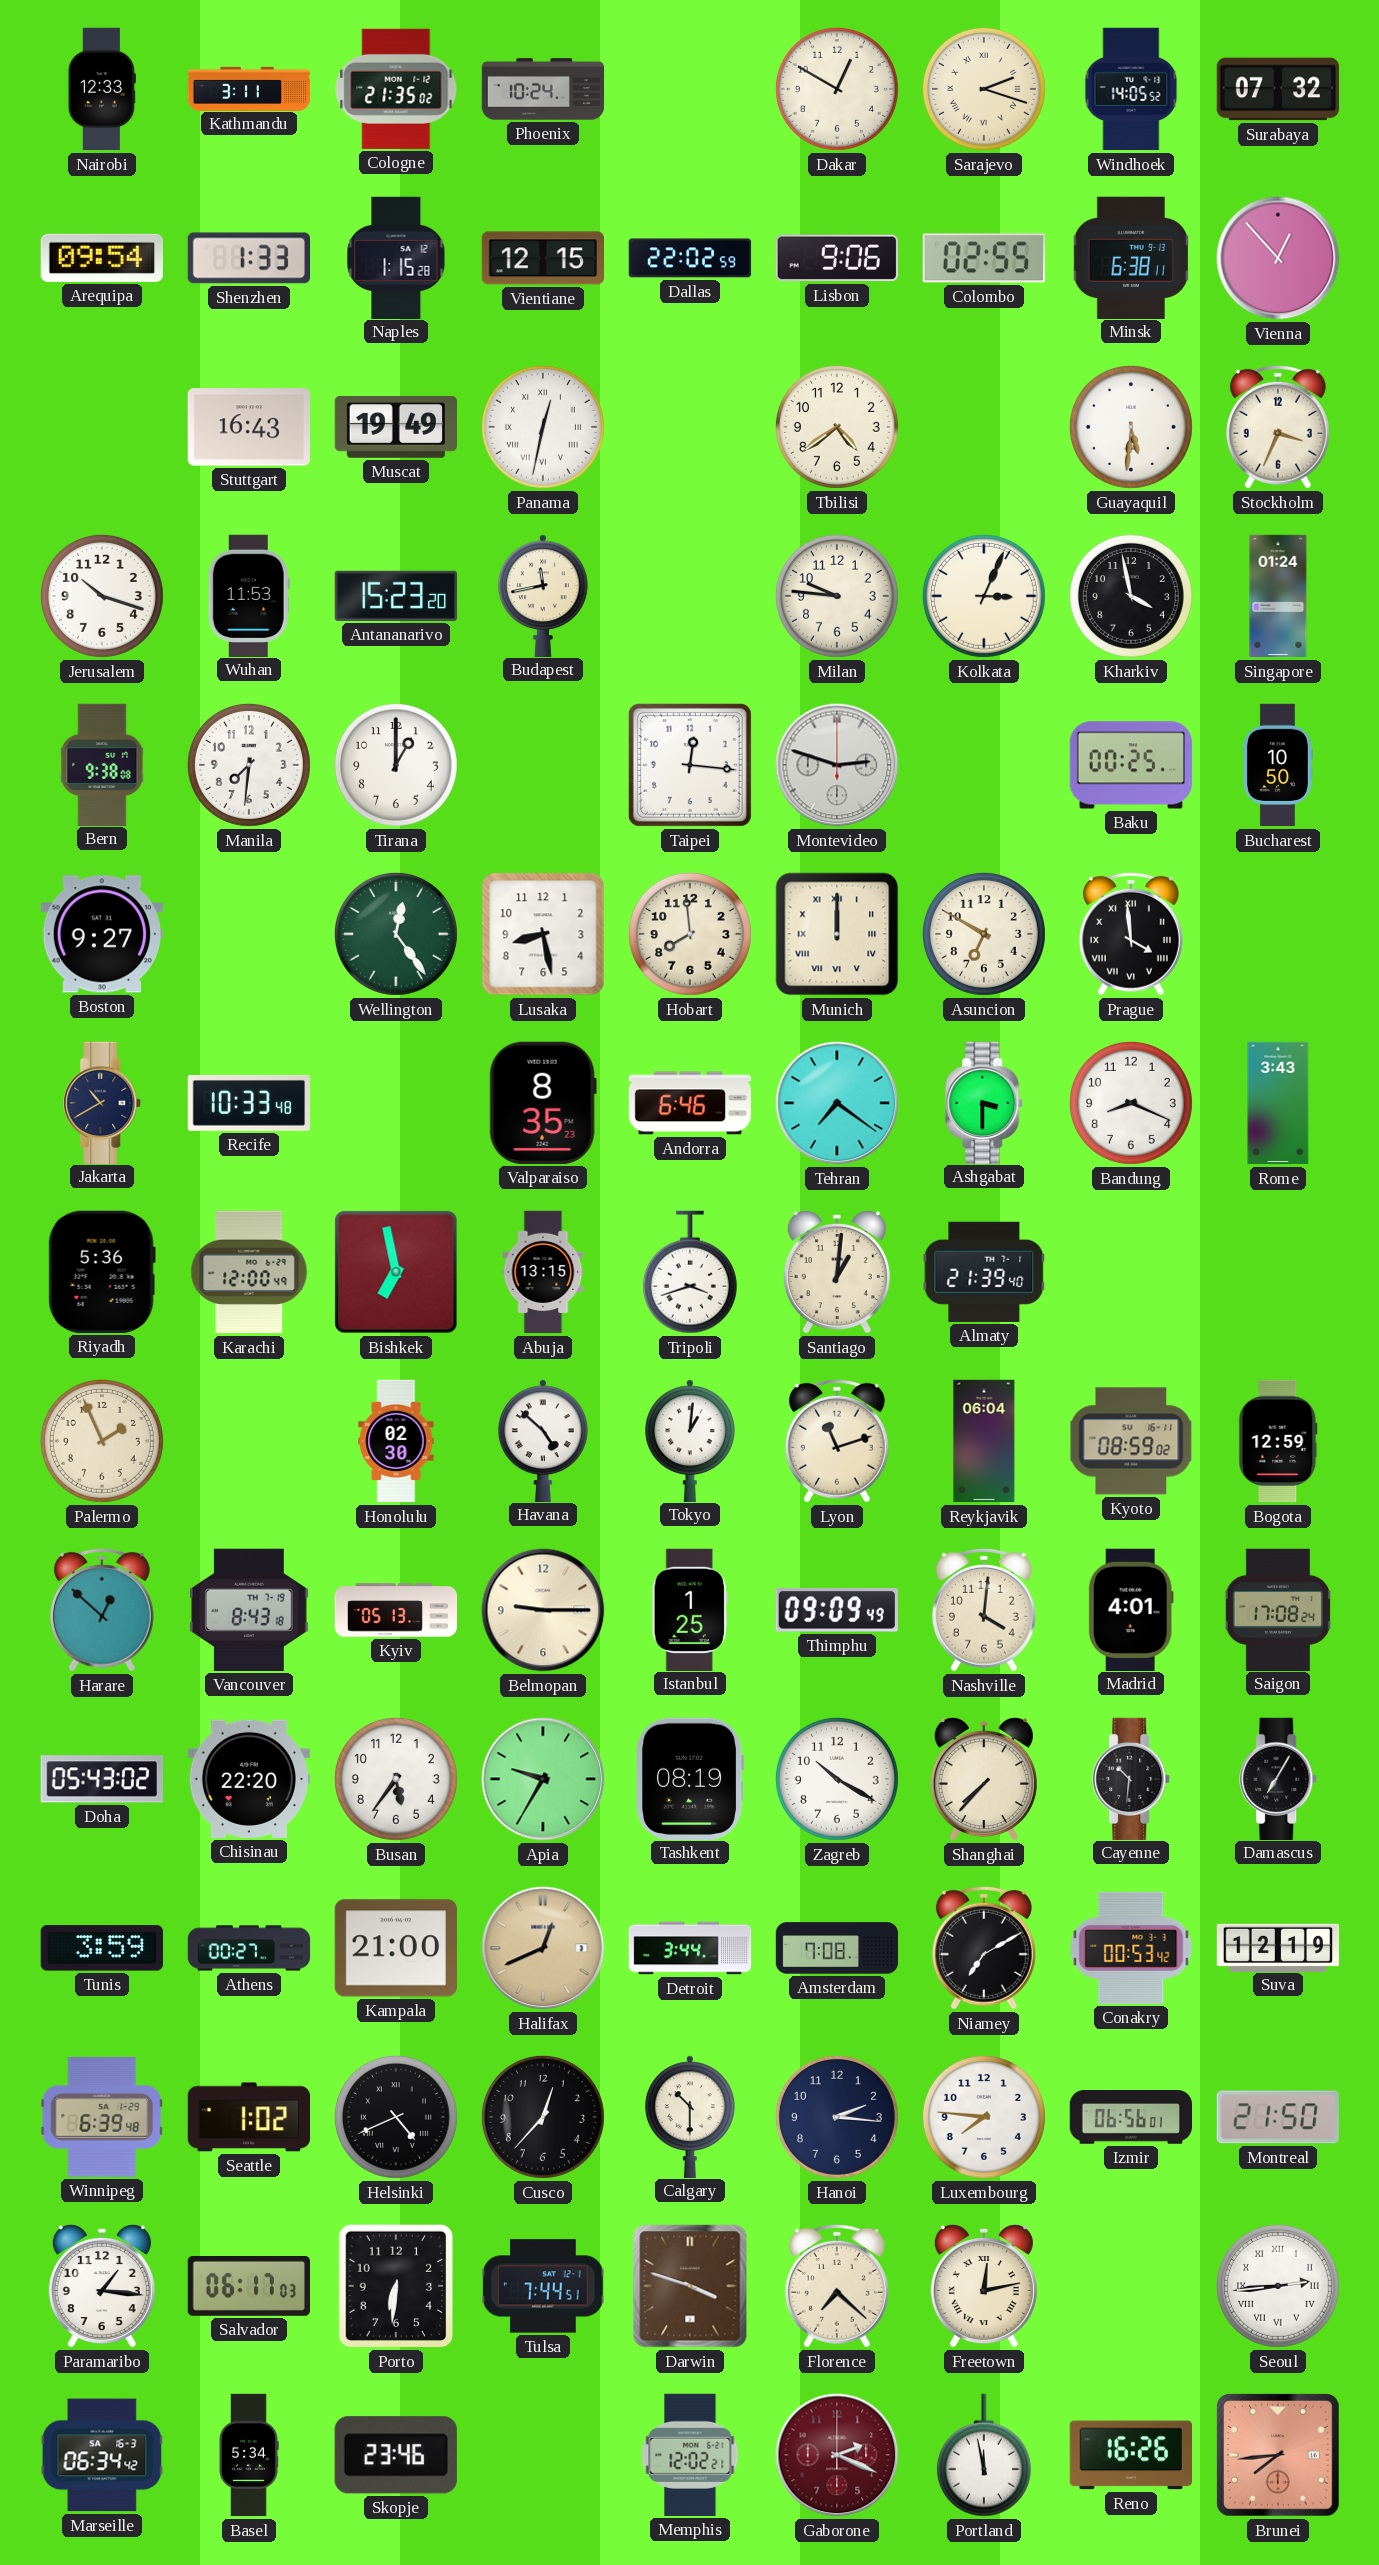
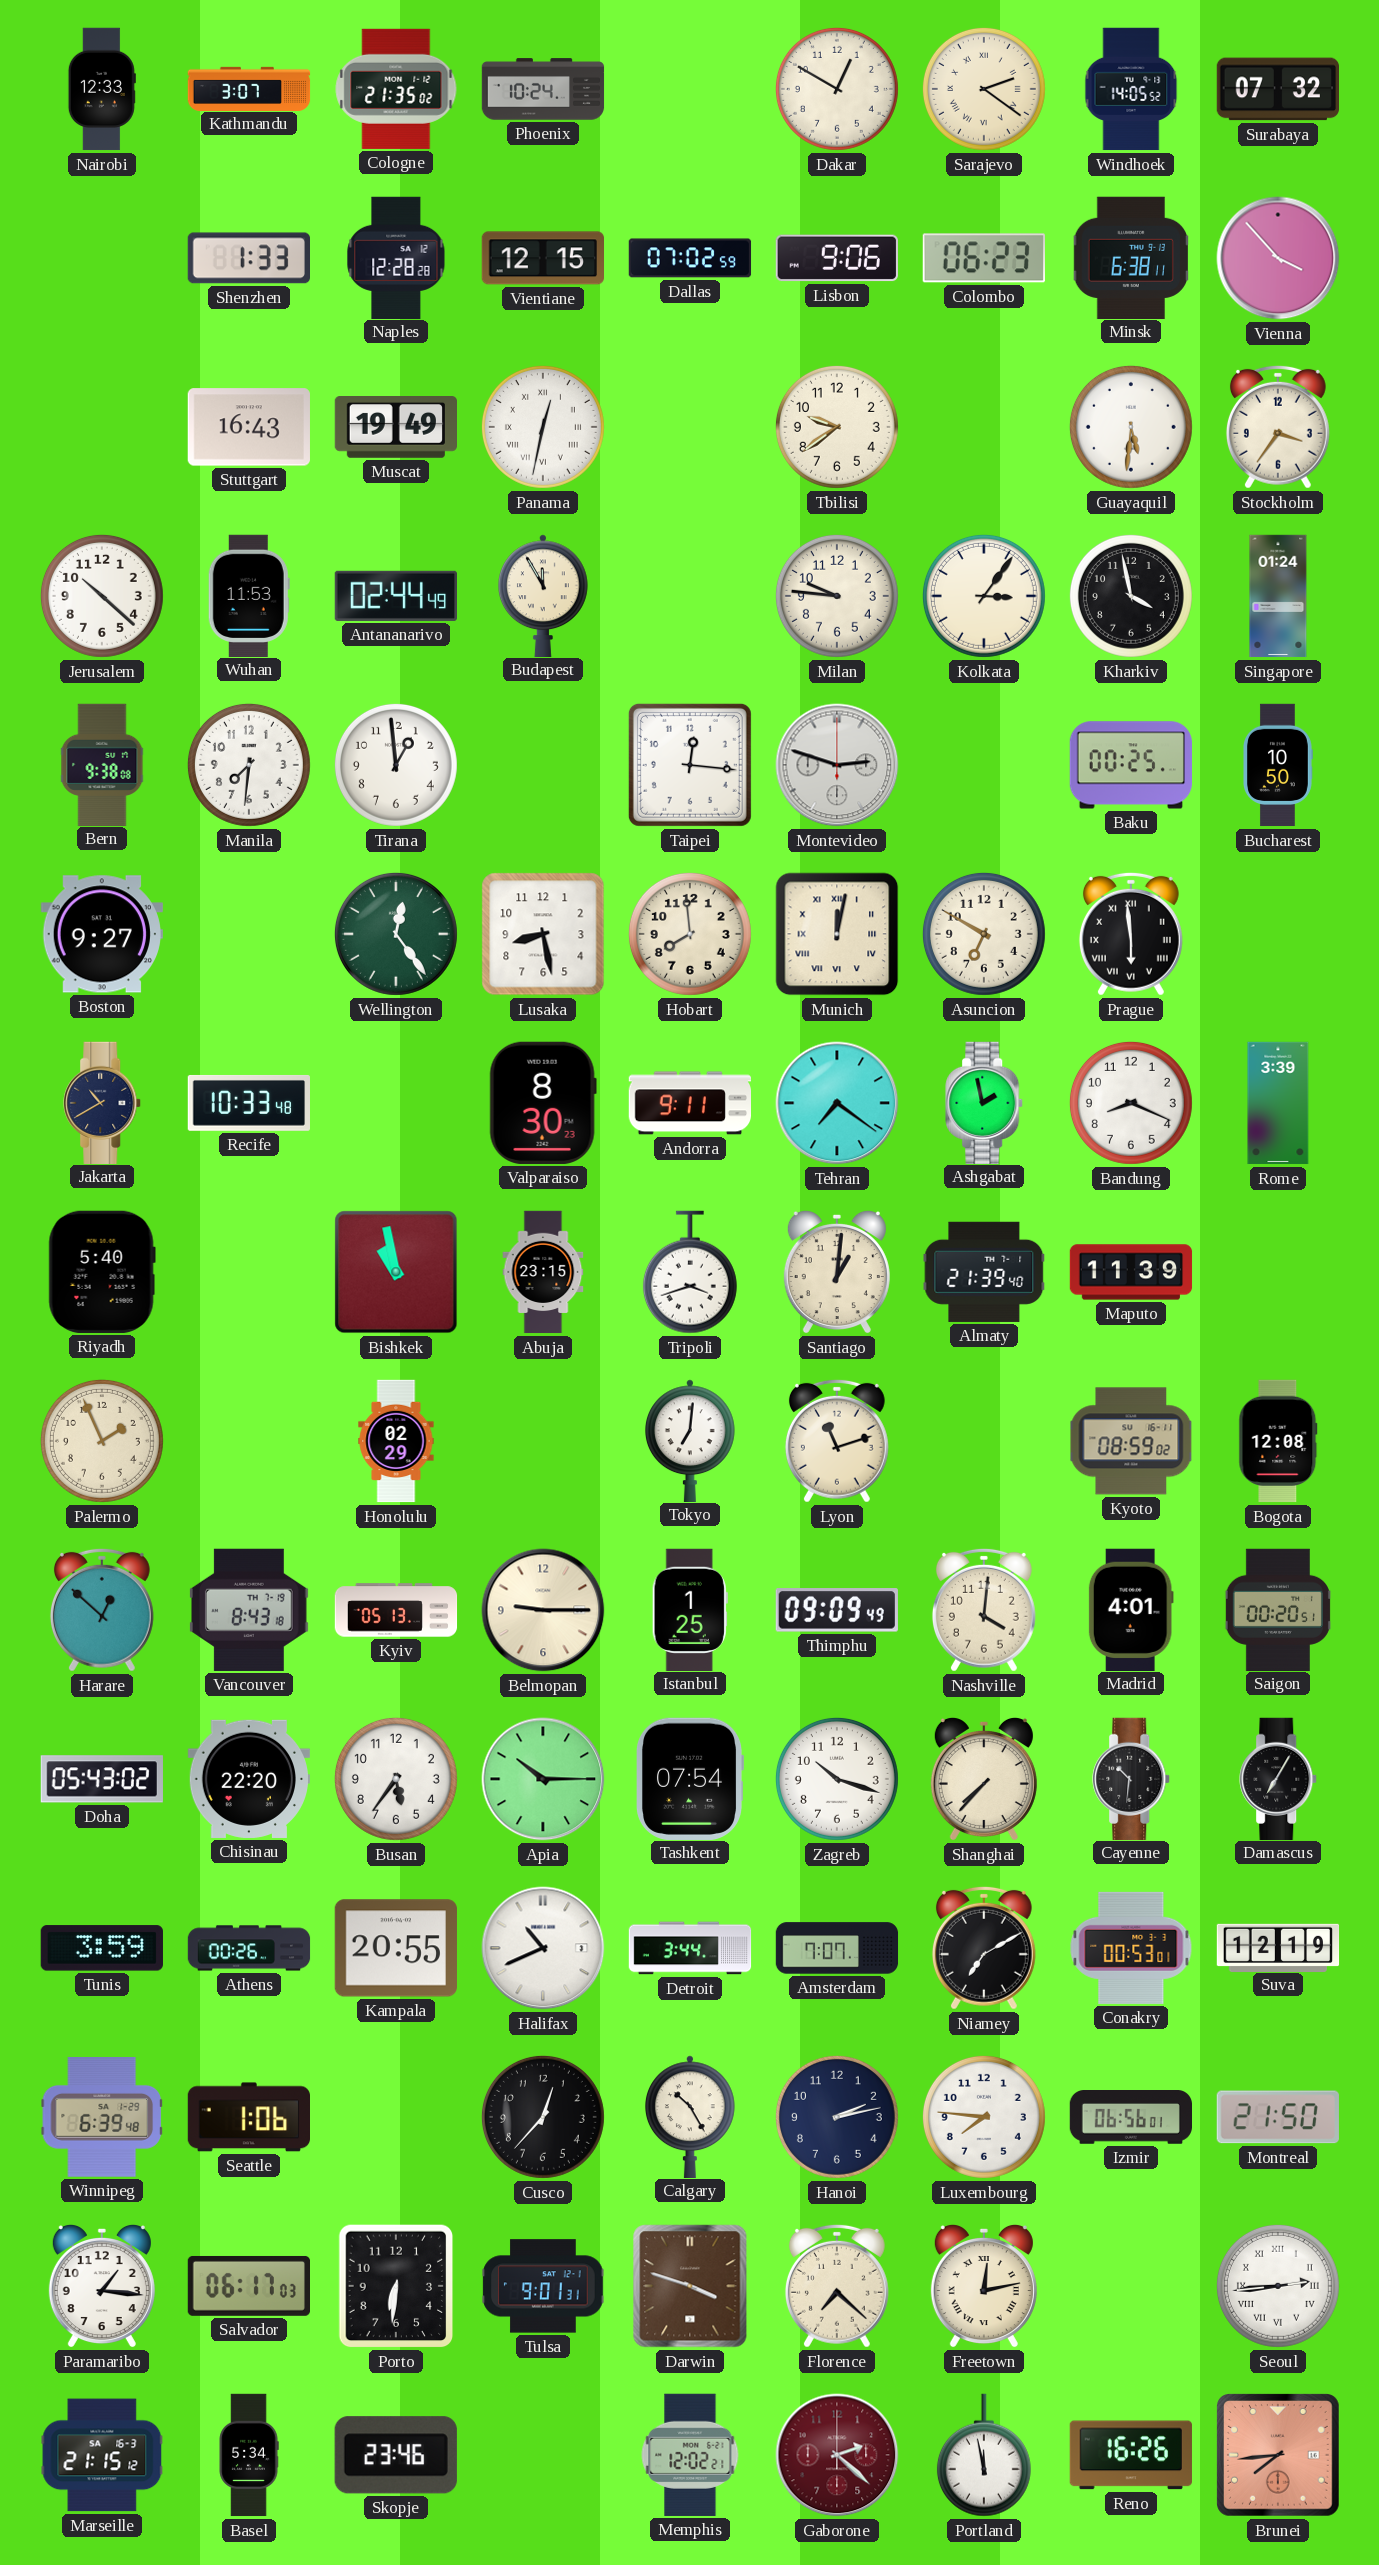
Kathmandu: 3:11 -> 3:07 (249, 88)
Sarajevo: 2:18 -> 2:21 (984, 89)
Arequipa: 09:54 -> none (101, 258)
Naples: 1:15 -> 12:28 (396, 257)
Dallas: 22:02 -> 07:02 (690, 258)
Colombo: 02:55 -> 06:23 (984, 258)
Vienna: 12:53 -> 3:53 (1278, 258)
Tbilisi: 4:39 -> 9:39 (837, 427)
Stockholm: 3:34 -> 3:36 (1278, 427)
Jerusalem: 10:18 -> 10:22 (102, 596)
Antananarivo: 15:23 -> 02:44 (395, 596)
Budapest: 11:43 -> 11:55 (544, 595)
Kolkata: 3:04 -> 3:06 (984, 596)
Tirana: 1:00 -> 12:59 (396, 765)
Munich: 12:00 -> 12:02 (837, 934)
Prague: 3:59 -> 5:59 (1131, 934)
Valparaiso: 8:35 -> 8:30 (543, 1103)
Andorra: 6:46 -> 9:11 (689, 1103)
Ashgabat: 3:30 -> 1:58 (985, 1102)
Rome: 3:43 -> 3:39 (1278, 1103)
Riyadh: 5:36 -> 5:40 (102, 1272)
Karachi: 12:00 -> none (249, 1272)
Bishkek: 6:58 -> 10:58 (396, 1272)
Abuja: 13:15 -> 23:15 (543, 1272)
Maputo: none -> 11:39 (1131, 1272)
Honolulu: 02:30 -> 02:29 (396, 1441)
Havana: 4:52 -> none (544, 1440)
Tokyo: 1:01 -> 7:01 (691, 1440)
Reykjavik: 06:04 -> none (984, 1441)
Bogota: 12:59 -> 12:08 (1278, 1441)
Saigon: 17:08 -> 00:20 (1278, 1609)
Apia: 9:35 -> 10:15 (543, 1779)
Tashkent: 08:19 -> 07:54 (690, 1779)
Zagreb: 10:20 -> 10:18 (837, 1779)
Athens: 00:27 -> 00:26 (249, 1948)
Kampala: 21:00 -> 20:55 (395, 1948)
Halifax: 12:41 -> 10:41 (543, 1948)
Halifax dial: champagne -> white (543, 1948)
Amsterdam: 7:08 -> 7:07 (837, 1948)
Conakry: 00:53:42 -> 00:53:01 (1131, 1948)
Seattle: 1:02 -> 1:06 (248, 2117)
Helsinki: 4:41 -> none (396, 2117)
Calgary: 10:30 -> 10:25 (691, 2116)
Hanoi: 2:16 -> 2:13 (837, 2117)
Tulsa: 7:44 -> 9:01 (543, 2286)
Marseille: 06:34 -> 21:15 (102, 2455)
Gaborone: 2:19 -> 2:22 (837, 2455)
